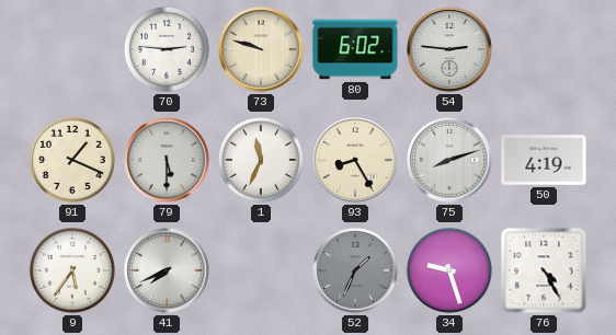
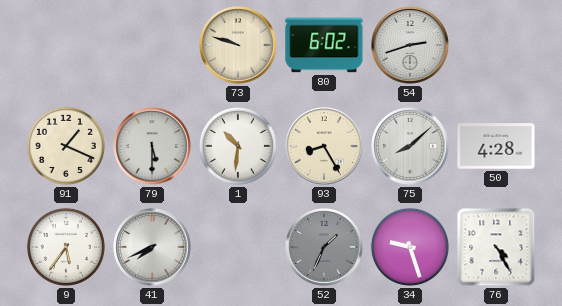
70: 2:46 -> none (167, 49)
54: 2:46 -> 2:42 (410, 45)
1: 11:34 -> 10:31 (238, 146)
75: 8:12 -> 8:08 (410, 146)
50: 4:19 -> 4:28 (496, 146)
